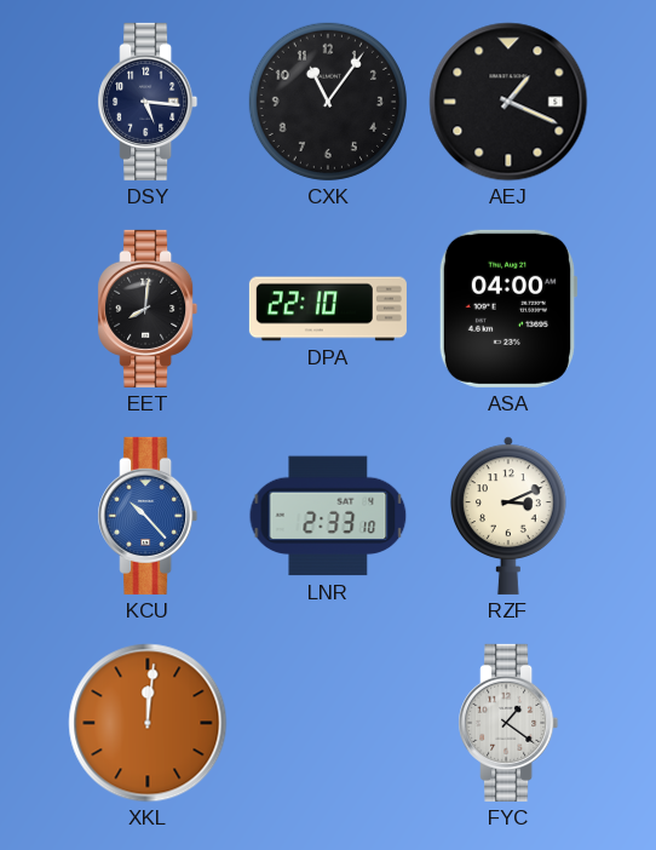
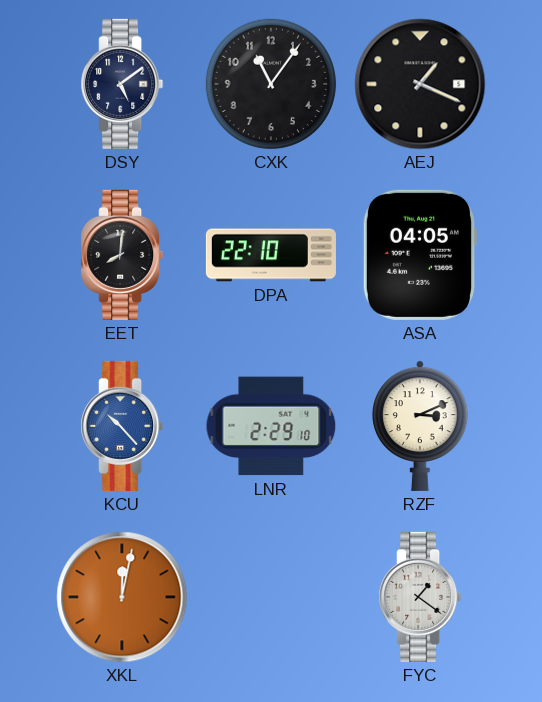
DSY: 5:16 -> 5:09 (122, 84)
ASA: 04:00 -> 04:05 (420, 255)
LNR: 2:33 -> 2:29 (271, 426)
XKL: 12:01 -> 12:02 (122, 597)
